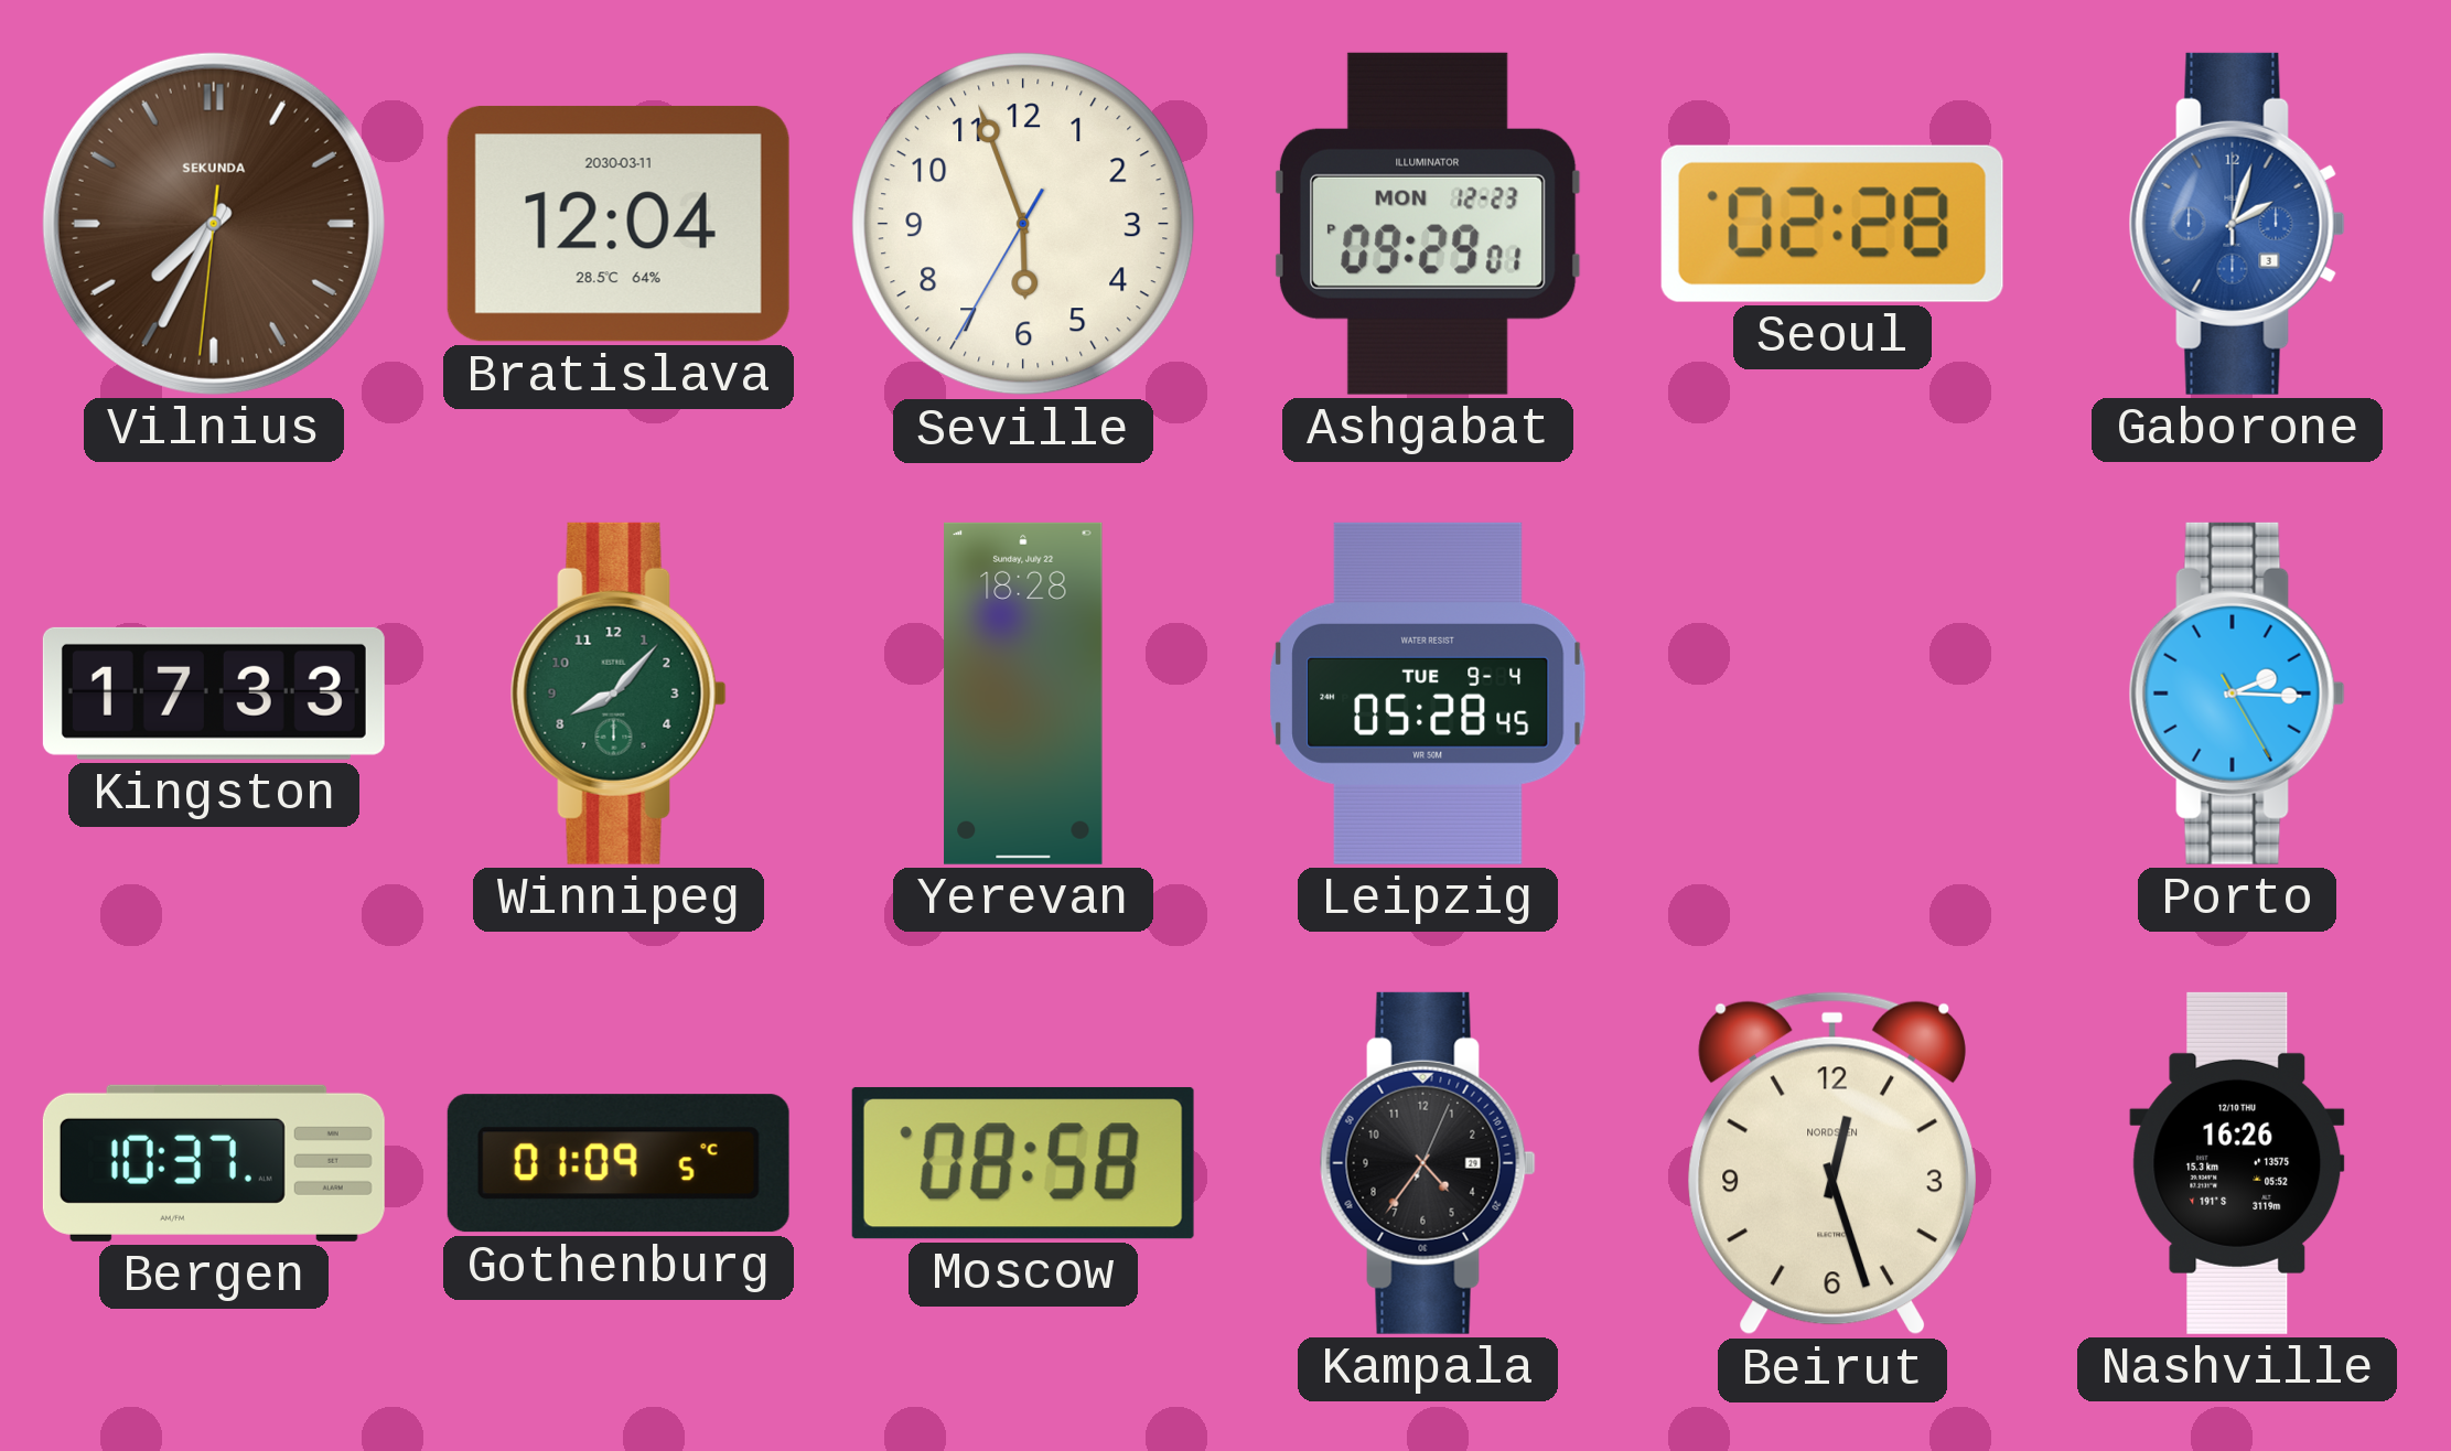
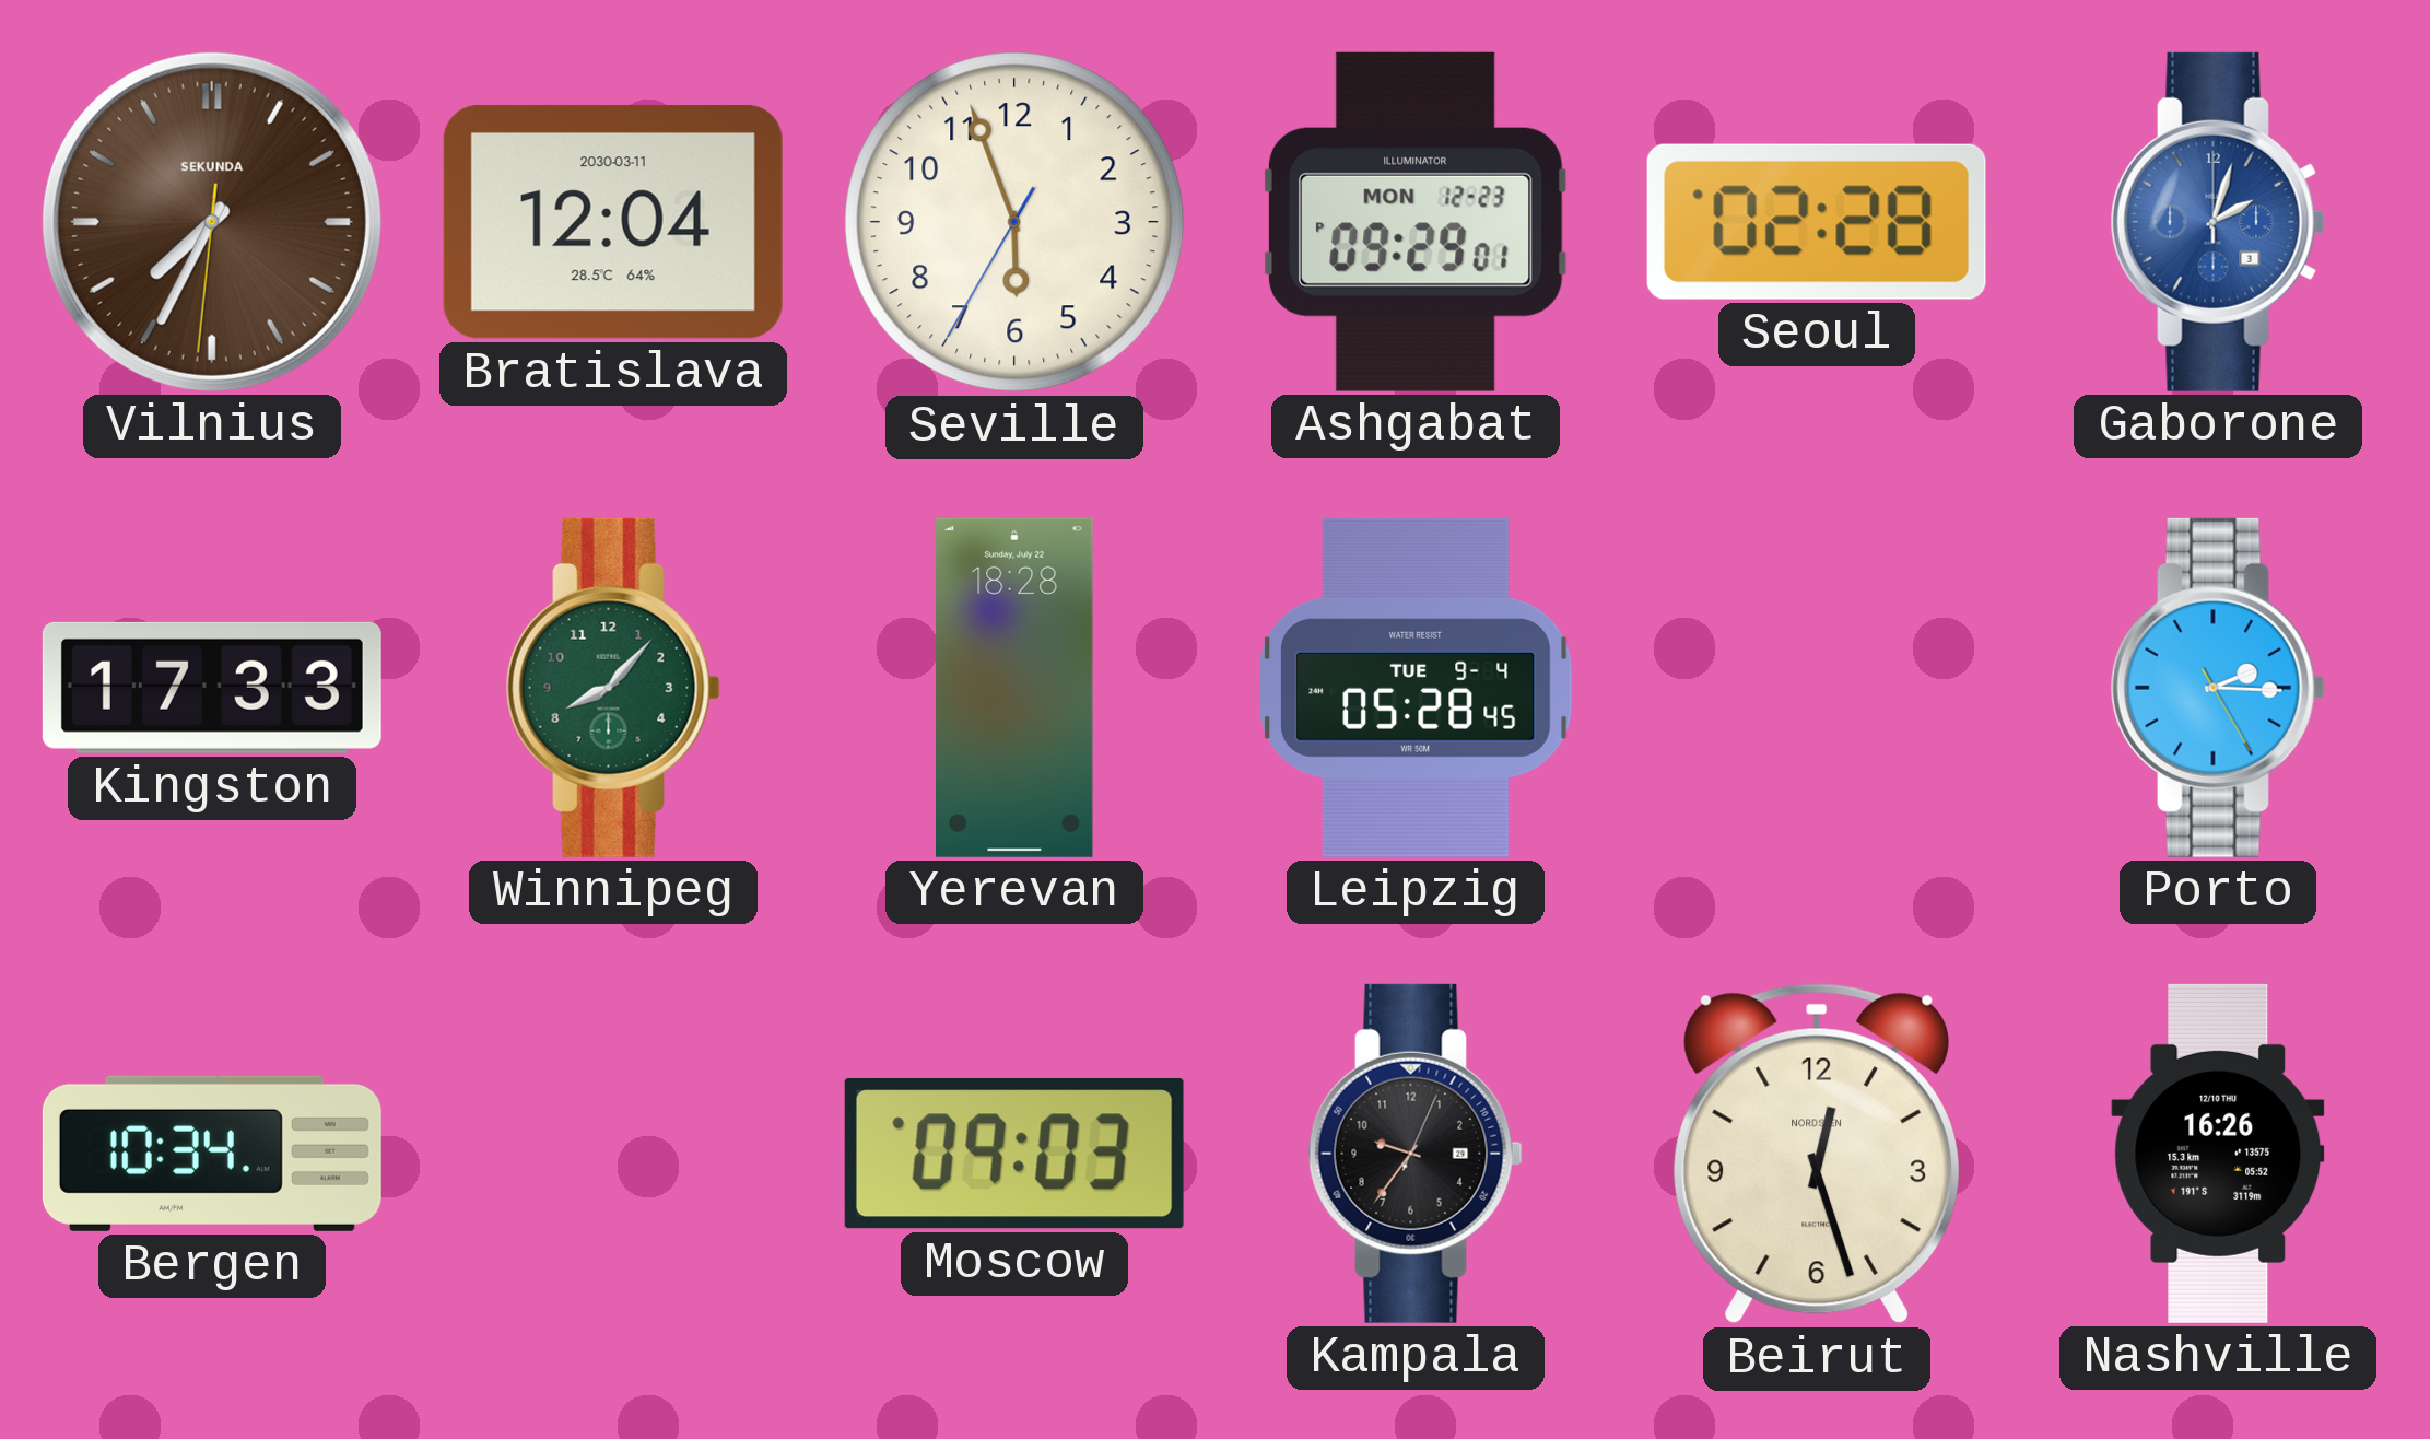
Bergen: 10:37 -> 10:34 (212, 1154)
Gothenburg: 01:09 -> none (619, 1163)
Moscow: 08:58 -> 09:03 (1014, 1154)
Kampala: 4:36 -> 9:36 (1416, 1154)
